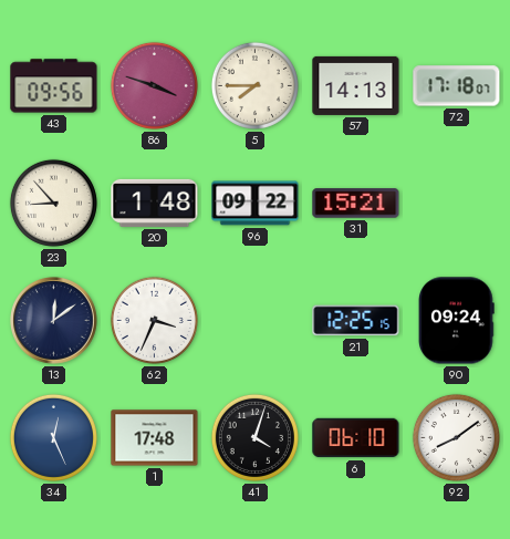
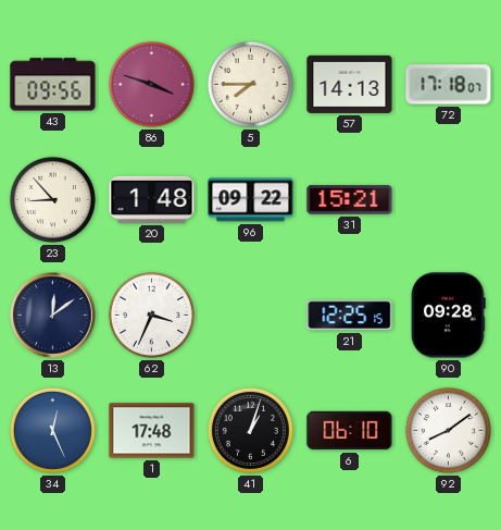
90: 09:24 -> 09:28 (449, 316)
41: 4:03 -> 1:03 (250, 430)
